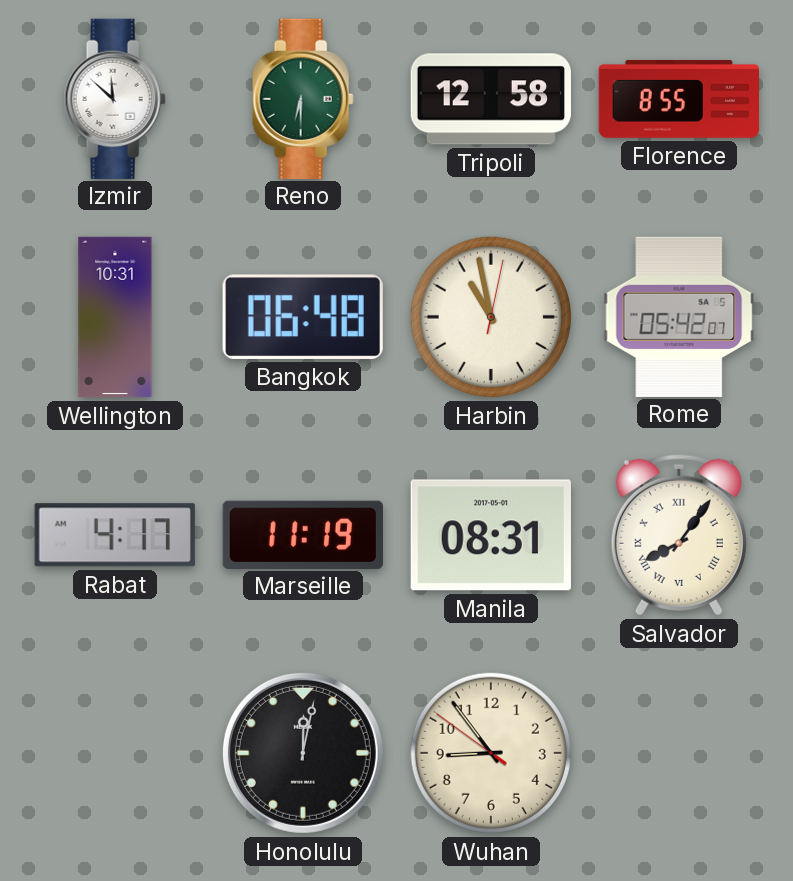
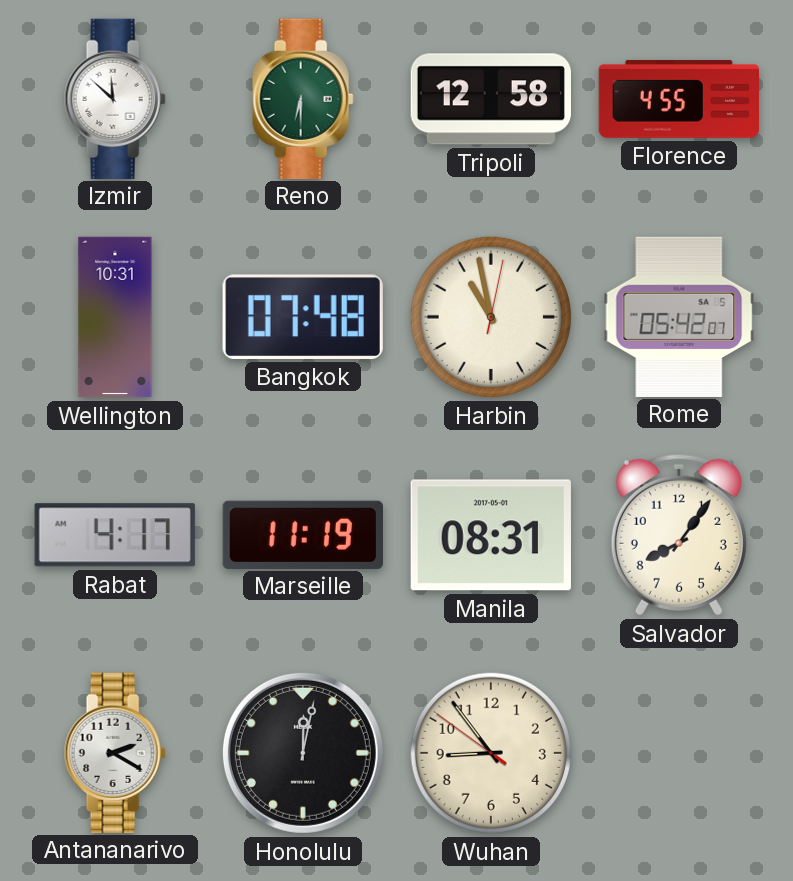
Florence: 8:55 -> 4:55 (678, 99)
Bangkok: 06:48 -> 07:48 (303, 317)
Salvador numerals: Roman -> Arabic (679, 535)
Antananarivo: none -> 2:20 (115, 752)
